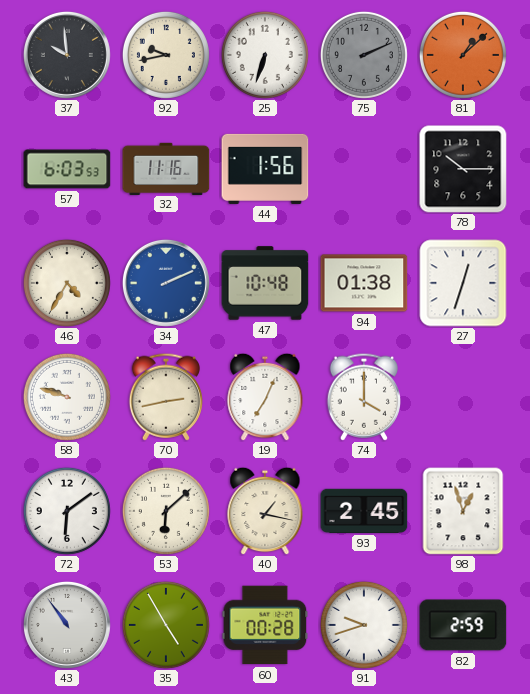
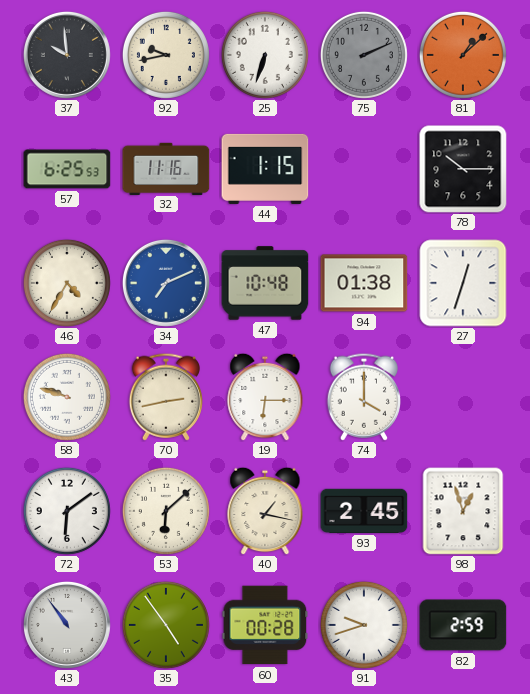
57: 6:03 -> 6:25 (67, 169)
44: 1:56 -> 1:15 (265, 169)
34: 2:11 -> 7:11 (166, 283)
19: 7:04 -> 6:15 (265, 397)
35: 4:55 -> 4:54 (166, 625)
